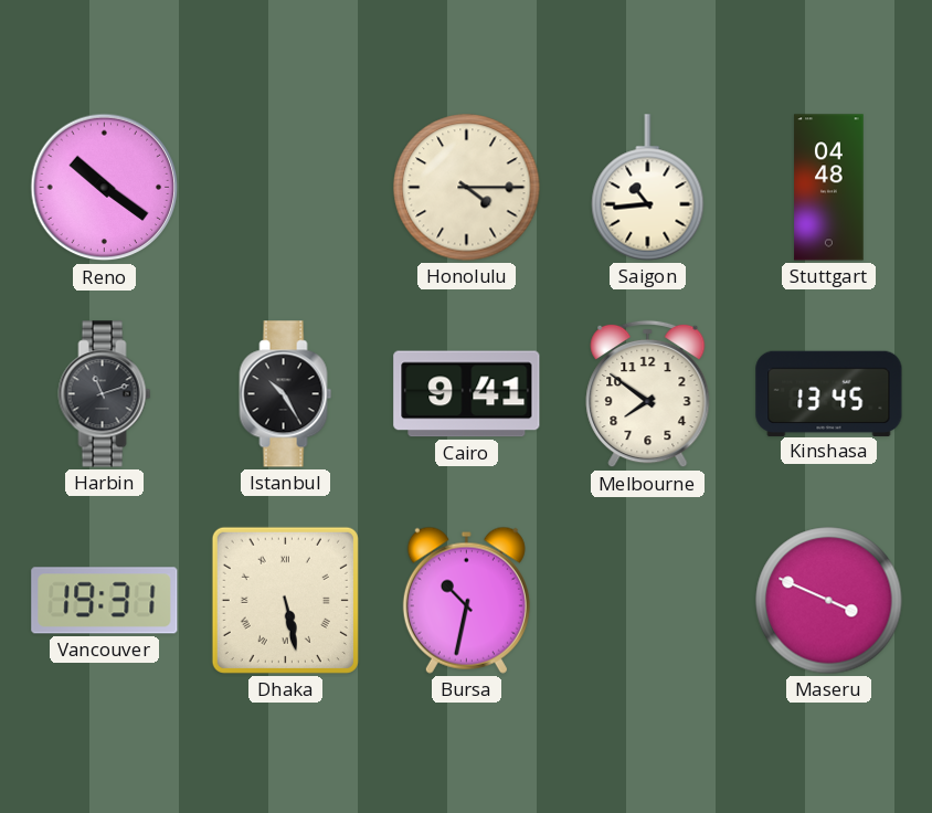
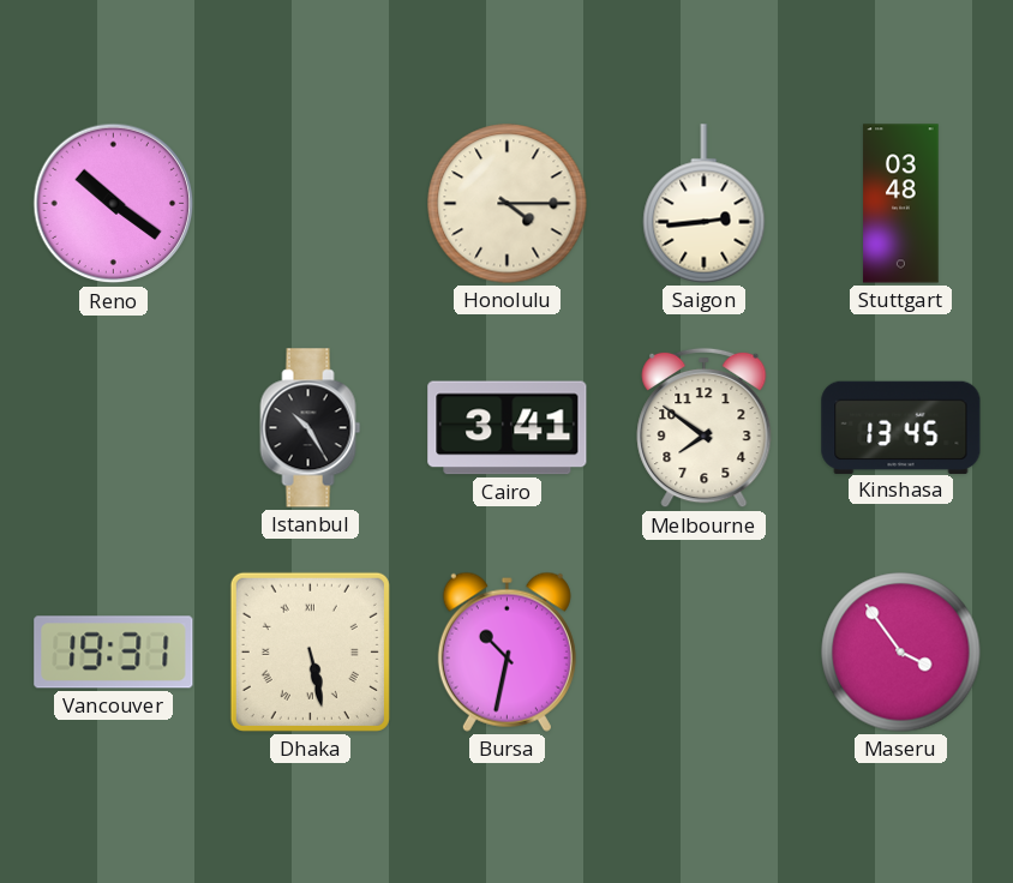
Saigon: 10:44 -> 2:44 (705, 204)
Stuttgart: 04:48 -> 03:48 (901, 204)
Harbin: 11:12 -> none (105, 394)
Cairo: 9:41 -> 3:41 (508, 428)
Maseru: 3:49 -> 3:54 (901, 653)
